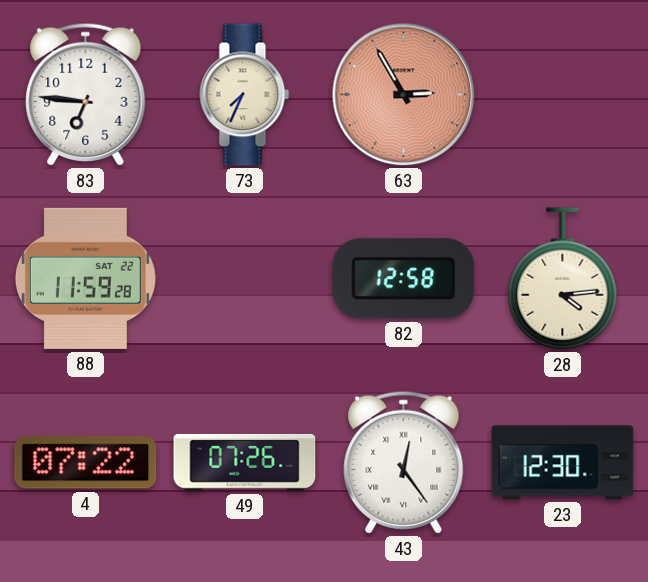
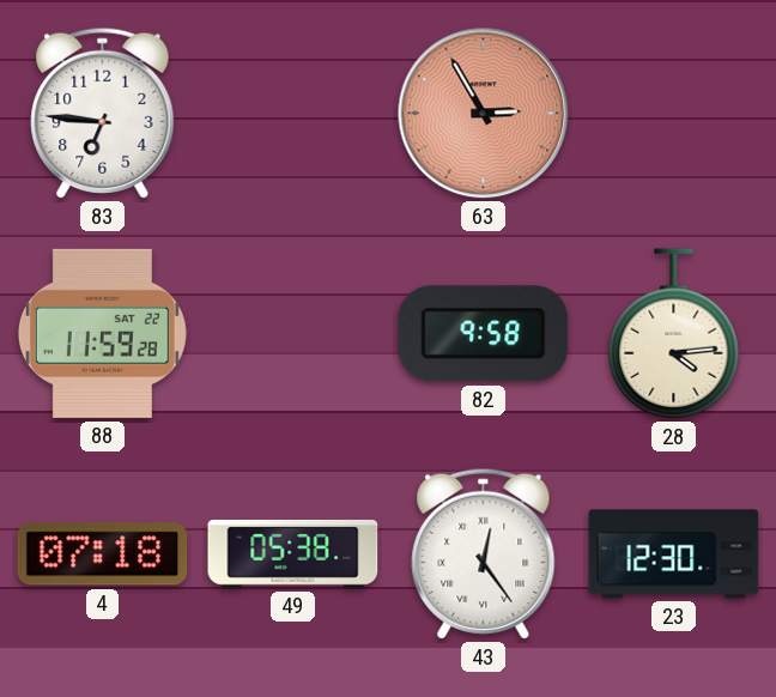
73: 7:34 -> none (245, 95)
82: 12:58 -> 9:58 (484, 334)
4: 07:22 -> 07:18 (103, 554)
49: 07:26 -> 05:38 (293, 553)
